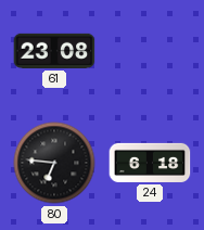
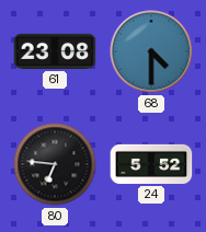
68: none -> 4:30 (151, 51)
24: 6:18 -> 5:52 (151, 164)
